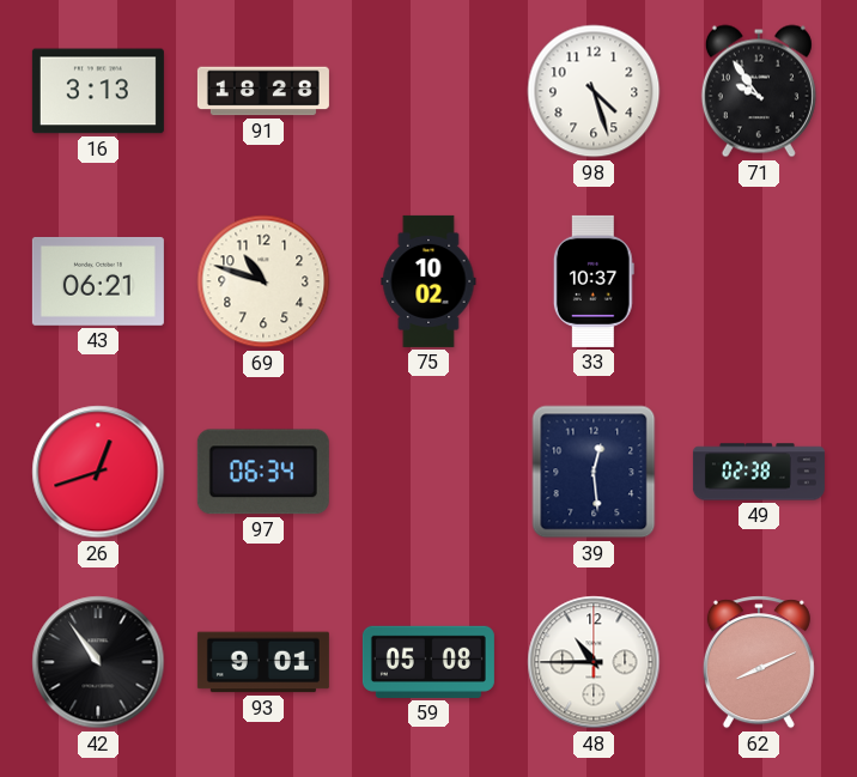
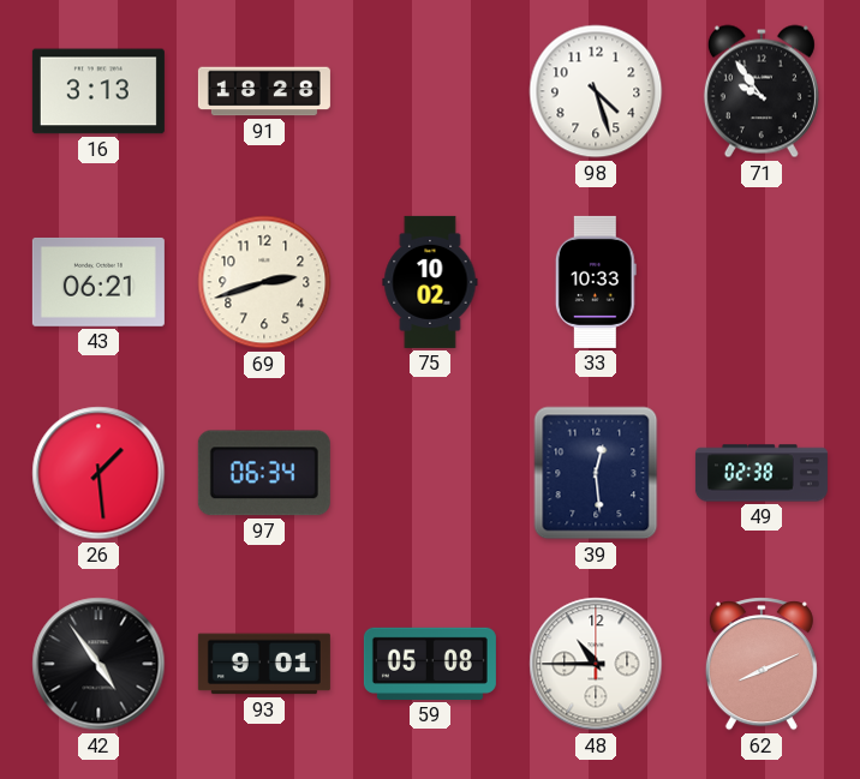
69: 10:48 -> 2:42 (264, 282)
33: 10:37 -> 10:33 (596, 282)
26: 12:42 -> 1:29 (98, 473)
42: 10:54 -> 4:54 (98, 664)
